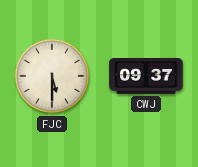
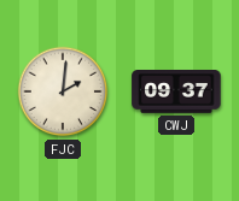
FJC: 5:30 -> 2:01 (63, 91)
